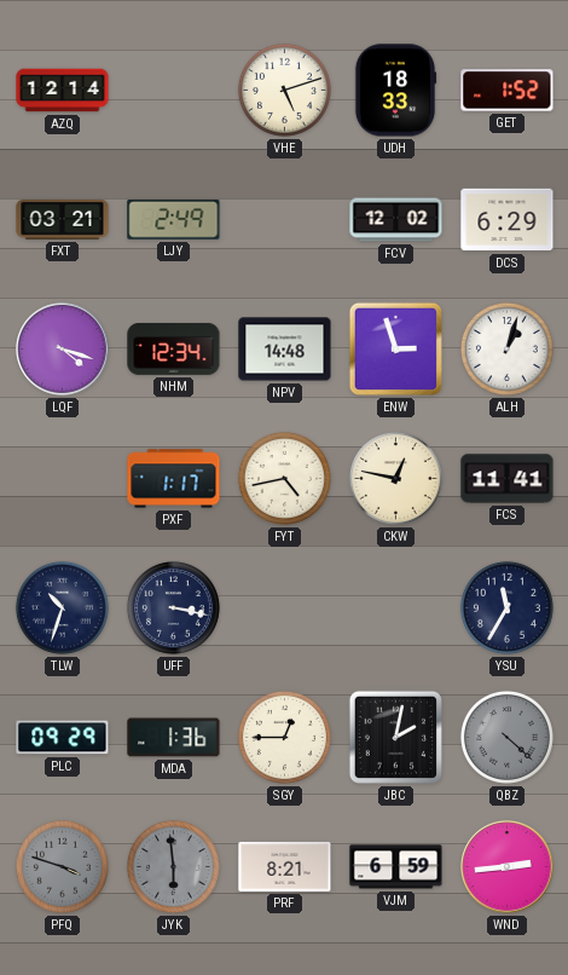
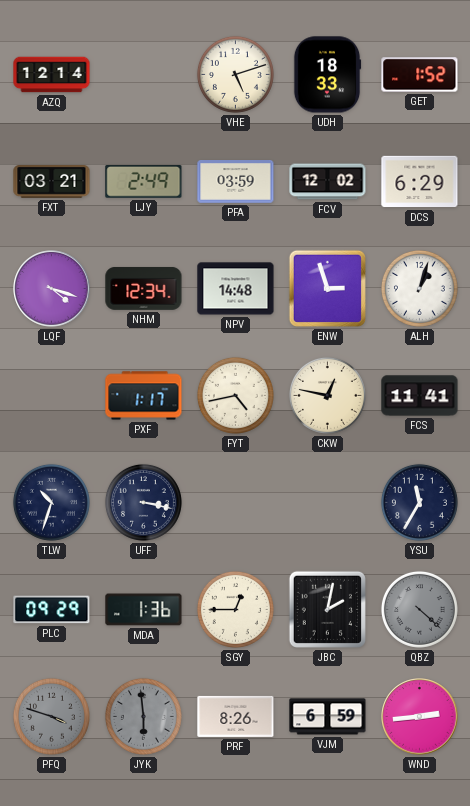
PFA: none -> 03:59 (236, 182)
PRF: 8:21 -> 8:26 (236, 716)
